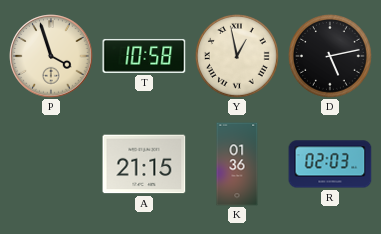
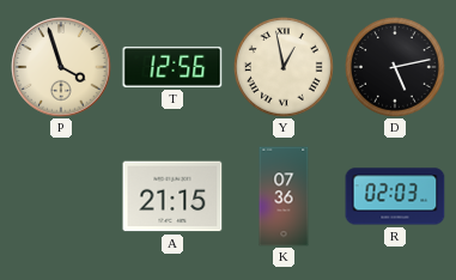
T: 10:58 -> 12:56 (172, 67)
K: 01:36 -> 07:36 (284, 196)
